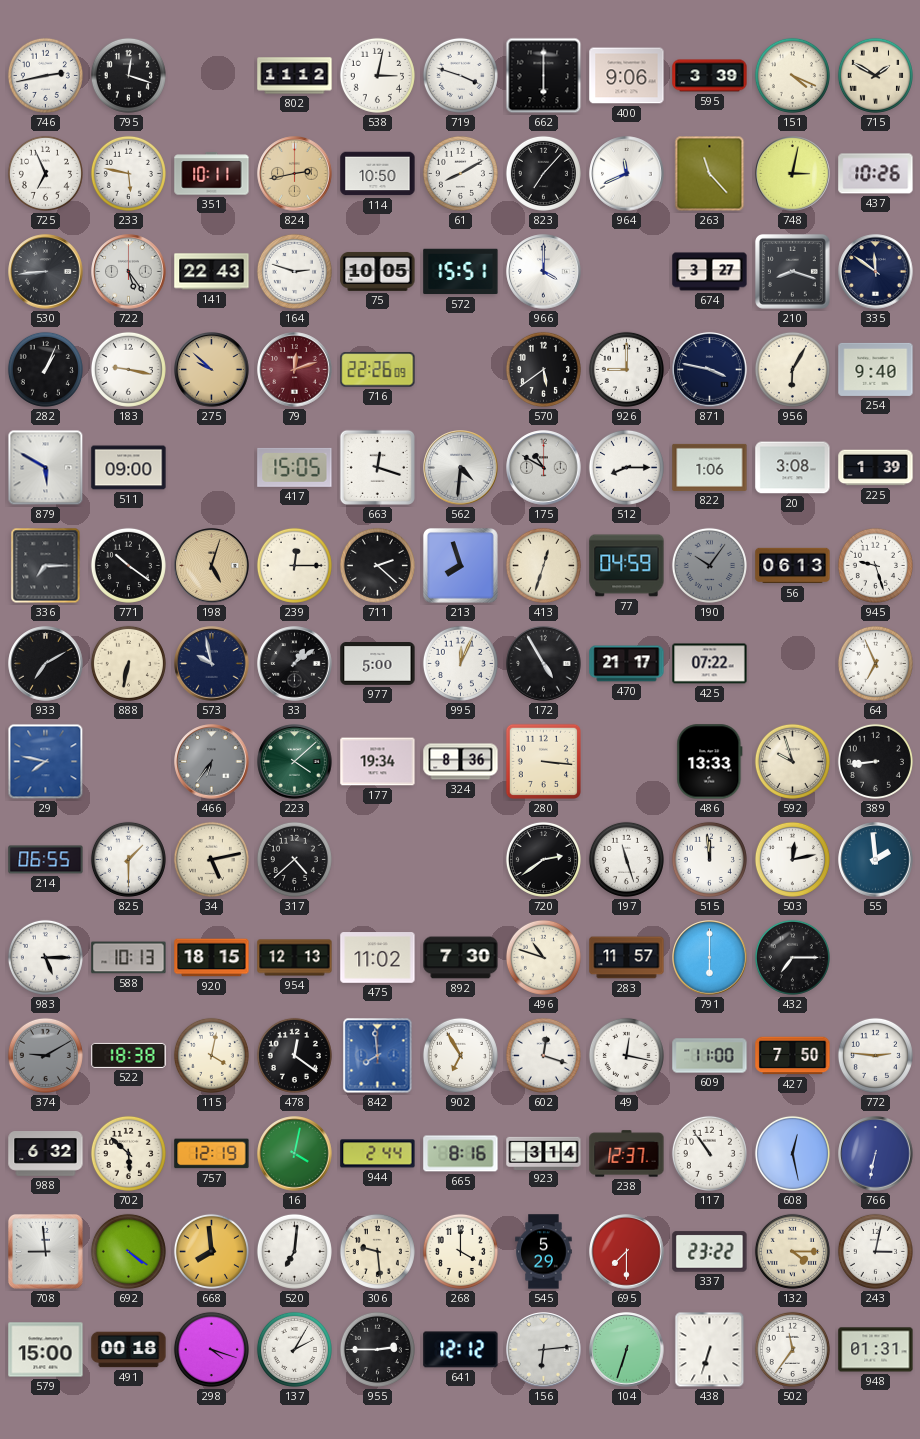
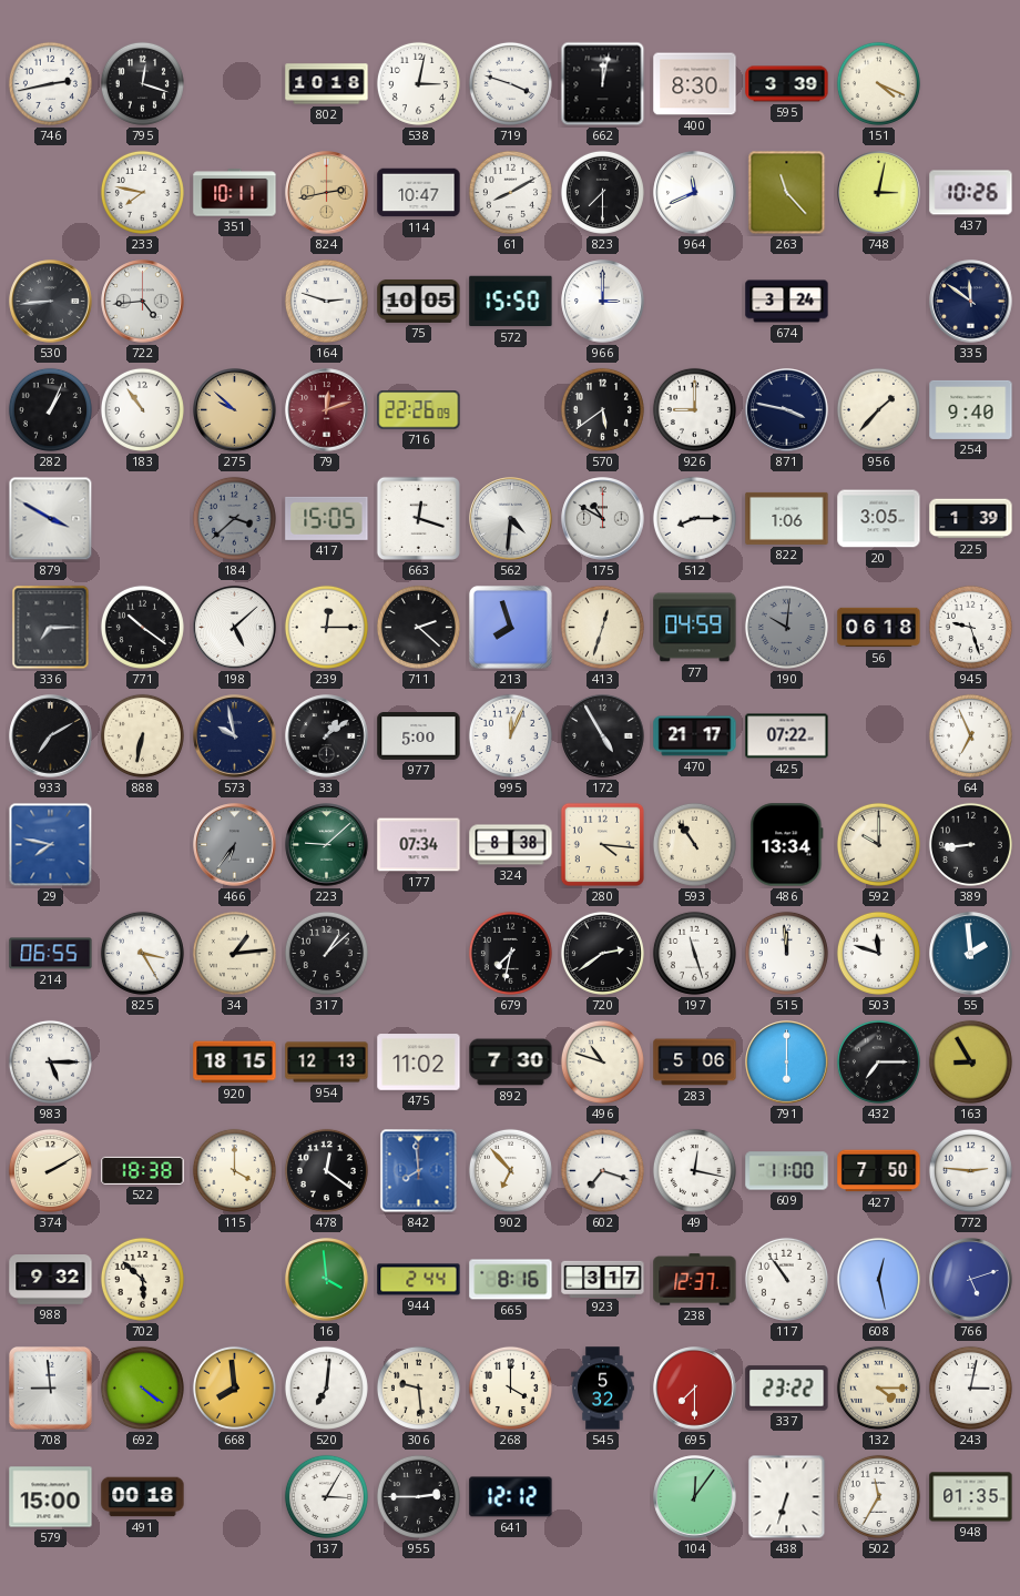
802: 11:12 -> 10:18 (327, 84)
662: 6:00 -> 12:02 (603, 84)
400: 9:06 -> 8:30 (695, 84)
715: 1:50 -> none (875, 75)
725: 6:56 -> none (45, 173)
233: 5:47 -> 7:47 (142, 192)
114: 10:50 -> 10:47 (419, 193)
823: 7:07 -> 7:30 (602, 192)
722: 5:24 -> 4:44 (143, 302)
141: 22:43 -> none (212, 272)
572: 15:51 -> 15:50 (511, 302)
966: 4:00 -> 3:00 (603, 302)
674: 3:27 -> 3:24 (787, 302)
210: 8:18 -> none (793, 272)
183: 9:17 -> 10:54 (142, 409)
956: 6:05 -> 1:37 (878, 409)
879: 5:50 -> 3:50 (51, 519)
511: 09:00 -> none (129, 468)
184: none -> 3:38 (234, 518)
20: 3:08 -> 3:05 (879, 519)
198: 5:03 -> 5:08 (235, 628)
198 dial: champagne -> white (235, 628)
190: 10:06 -> 10:01 (786, 627)
56: 06:13 -> 06:18 (879, 628)
223: 4:08 -> 9:08 (327, 845)
177: 19:34 -> 07:34 (419, 845)
324: 8:36 -> 8:38 (511, 845)
280: 3:16 -> 4:16 (602, 844)
593: none -> 10:54 (694, 844)
486: 13:33 -> 13:34 (787, 845)
592: 9:57 -> 10:00 (878, 844)
825: 1:30 -> 3:25 (142, 953)
34: 5:13 -> 1:14 (234, 953)
317: 4:38 -> 1:08 (326, 953)
679: none -> 7:32 (510, 953)
503: 12:13 -> 11:48 (878, 953)
588: 10:13 -> none (129, 958)
283: 11:57 -> 5:06 (695, 1063)
163: none -> 8:55 (970, 1061)
374: 9:10 -> 2:10 (50, 1170)
374 dial: grey -> cream (50, 1170)
115: 4:02 -> 4:00 (234, 1170)
902: 6:55 -> 6:53 (510, 1170)
602: 12:18 -> 7:18 (602, 1170)
988: 6:32 -> 9:32 (51, 1280)
757: 12:19 -> none (212, 1154)
16: 4:02 -> 3:59 (327, 1280)
923: 3:14 -> 3:17 (603, 1279)
766: 6:32 -> 5:12 (971, 1280)
545: 5:29 -> 5:32 (603, 1389)
298: 4:18 -> none (211, 1349)
137: 2:05 -> 3:05 (326, 1496)
156: 6:14 -> none (544, 1350)
104: 6:33 -> 12:06 (695, 1497)
502: 11:36 -> 11:35 (878, 1496)
948: 01:31 -> 01:35 (971, 1497)
